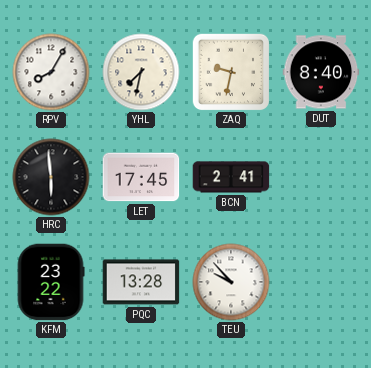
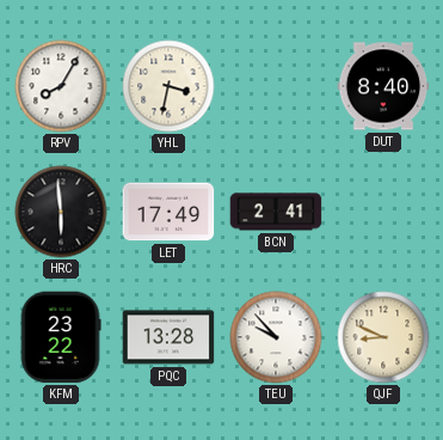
YHL: 7:32 -> 3:32 (168, 86)
ZAQ: 9:32 -> none (231, 72)
LET: 17:45 -> 17:49 (168, 212)
QJF: none -> 8:49 (383, 337)
